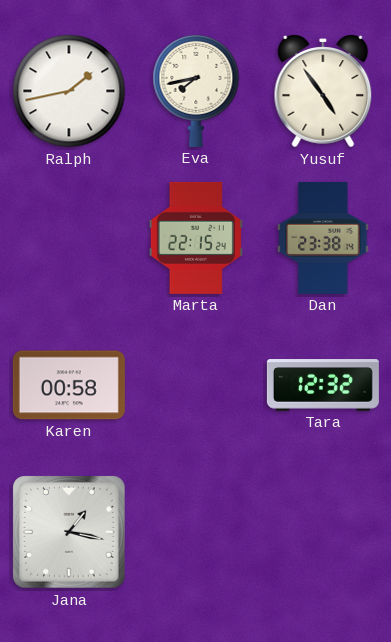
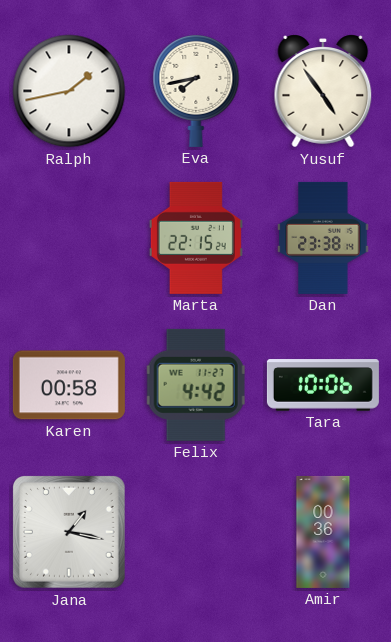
Felix: none -> 4:42 (196, 385)
Tara: 12:32 -> 10:06 (323, 385)
Amir: none -> 00:36 (323, 532)
